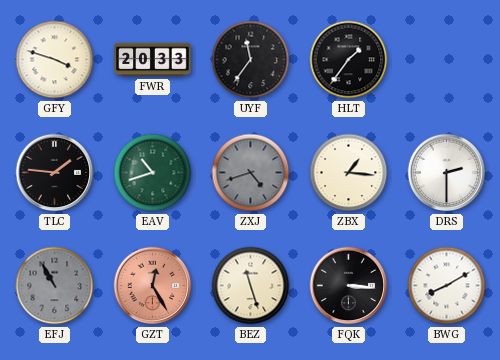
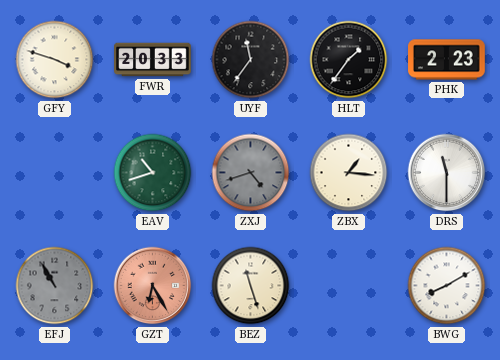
PHK: none -> 2:23 (447, 60)
TLC: 1:46 -> none (55, 173)
DRS: 2:30 -> 11:30 (447, 173)
GZT: 12:25 -> 6:25 (153, 286)
FQK: 3:16 -> none (349, 286)
